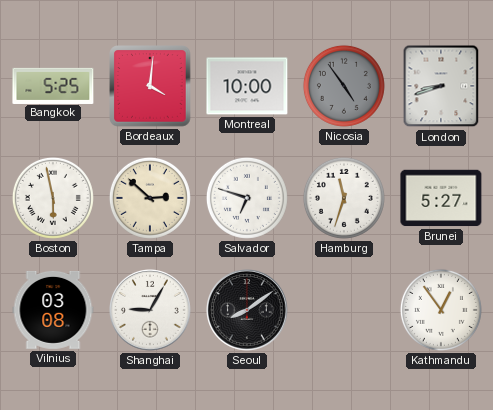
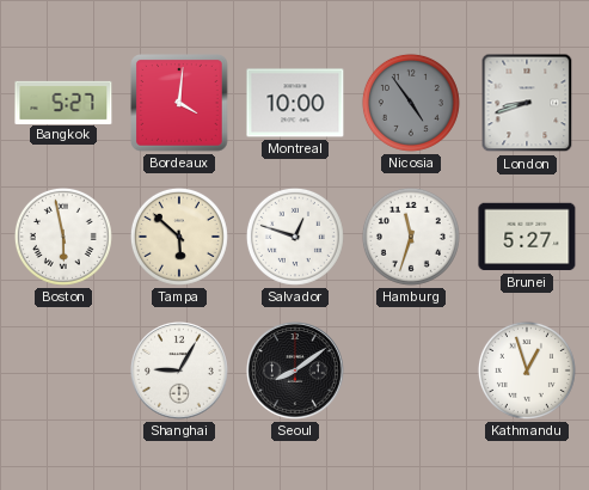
Bangkok: 5:25 -> 5:27 (63, 102)
Tampa: 2:52 -> 5:52 (179, 237)
Salvador: 6:48 -> 12:48 (295, 237)
Vilnius: 03:08 -> none (53, 310)
Kathmandu: 12:54 -> 12:57 (527, 370)
